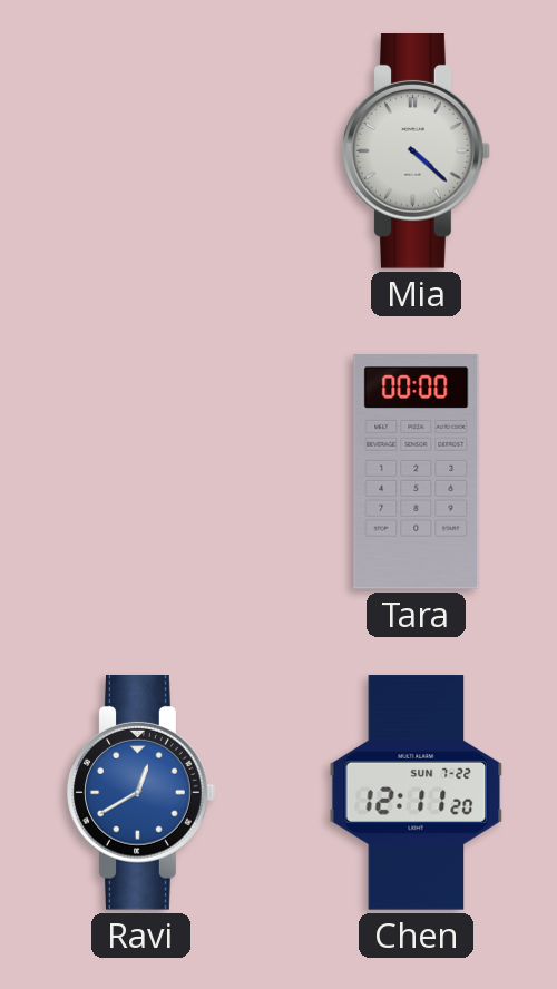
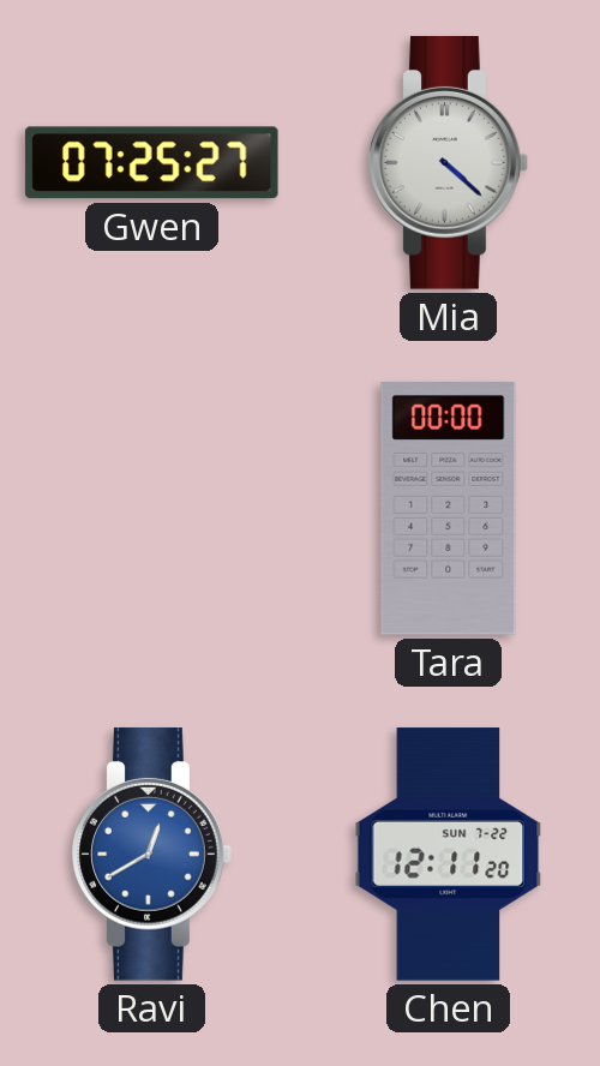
Gwen: none -> 07:25 (151, 163)
